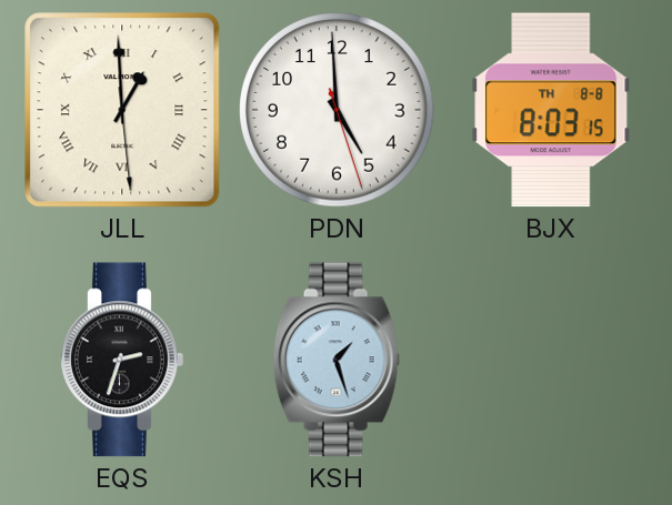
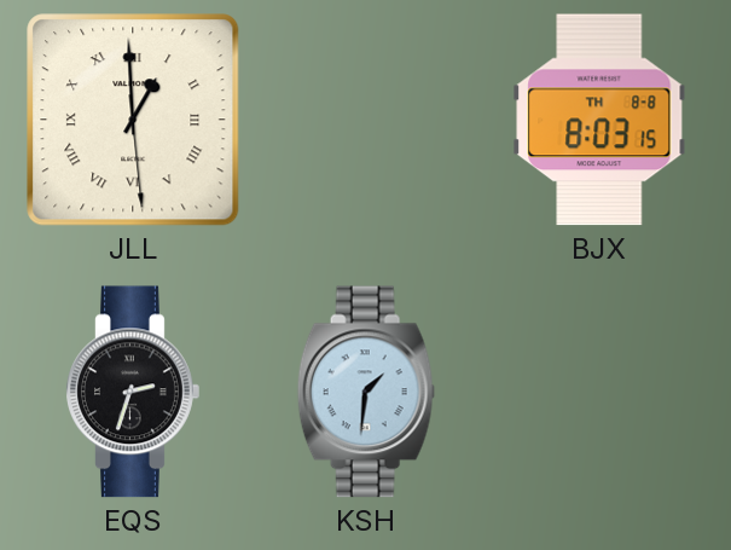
PDN: 4:59 -> none (337, 110)
KSH: 1:27 -> 1:31 (366, 392)
